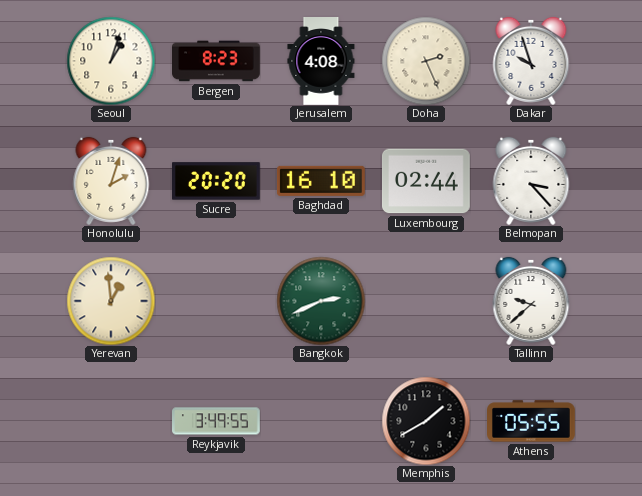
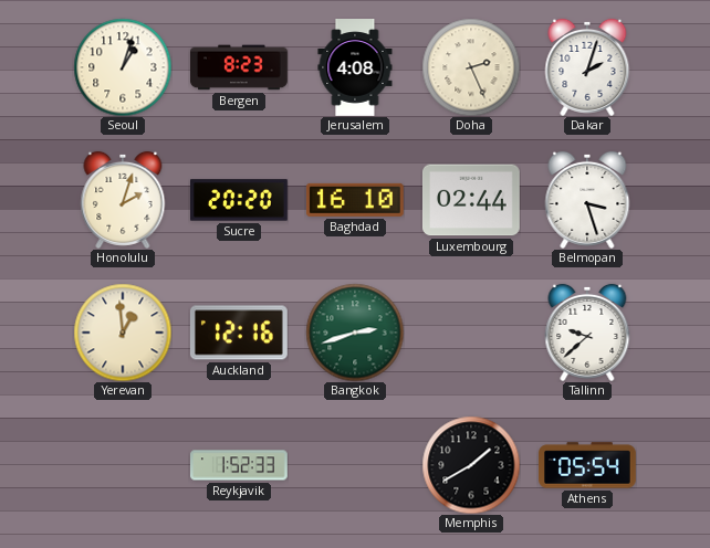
Dakar: 9:57 -> 2:03 (587, 67)
Belmopan: 3:23 -> 3:27 (587, 200)
Auckland: none -> 12:16 (239, 333)
Bangkok: 2:41 -> 2:42 (355, 333)
Reykjavik: 3:49 -> 1:52 (240, 465)
Athens: 05:55 -> 05:54 (588, 465)
